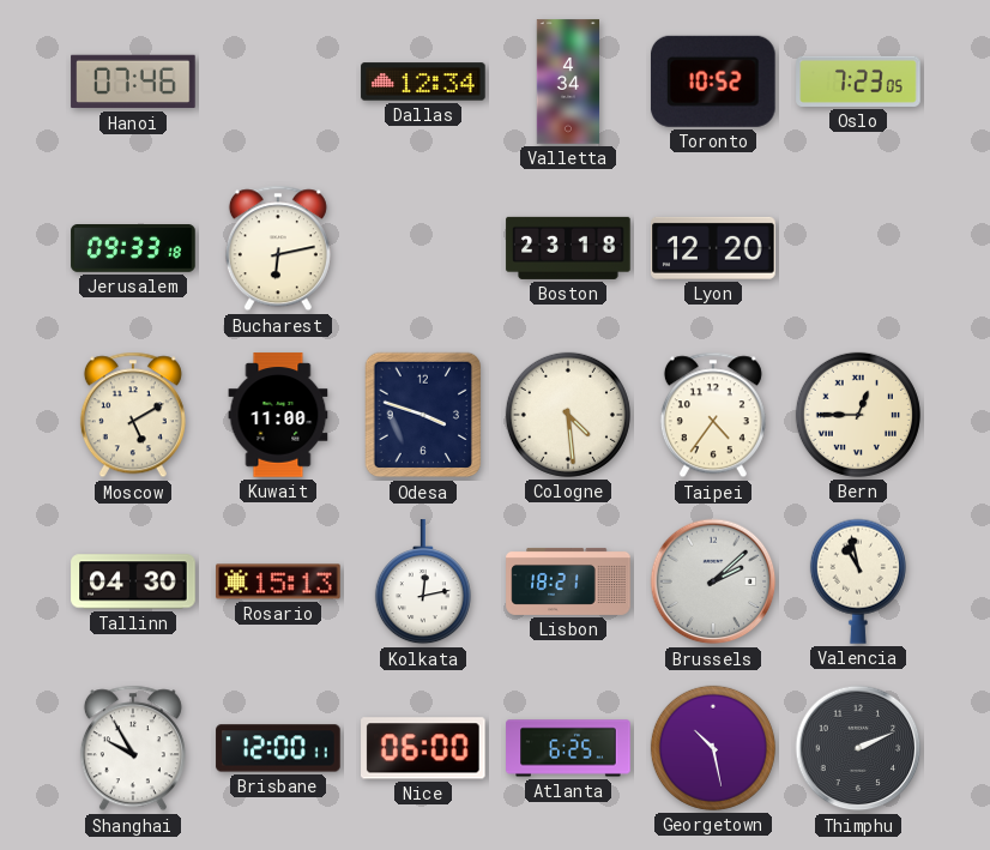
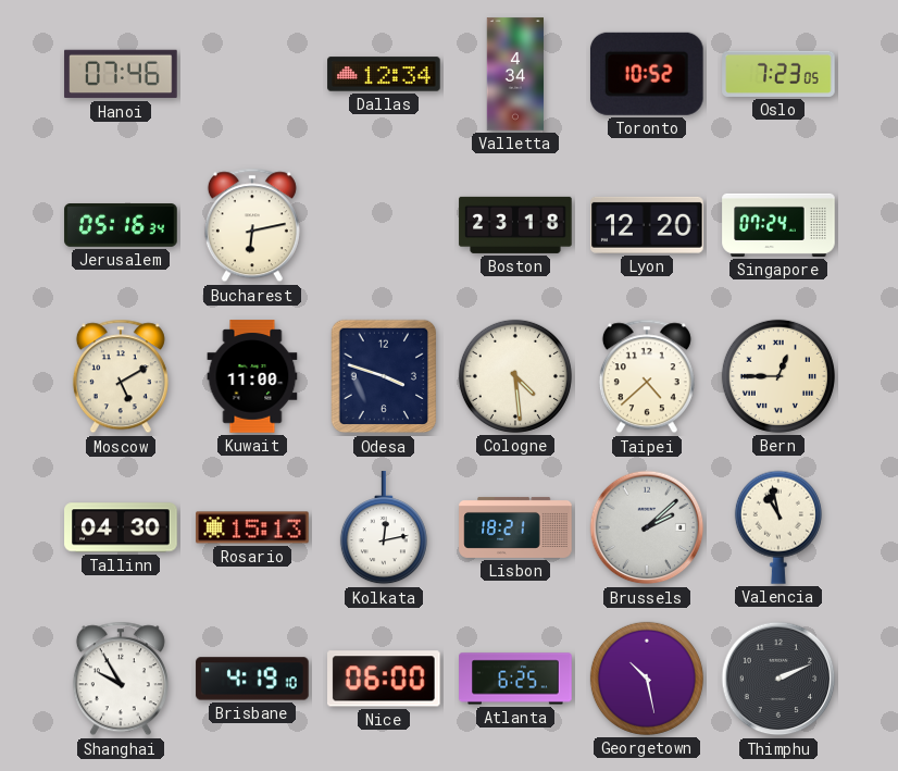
Jerusalem: 09:33 -> 05:16 (121, 226)
Singapore: none -> 07:24 (778, 225)
Taipei: 4:36 -> 4:38 (647, 376)
Brisbane: 12:00 -> 4:19 (252, 679)
